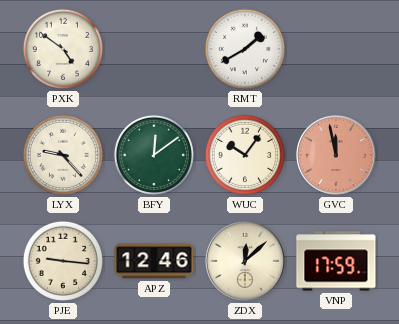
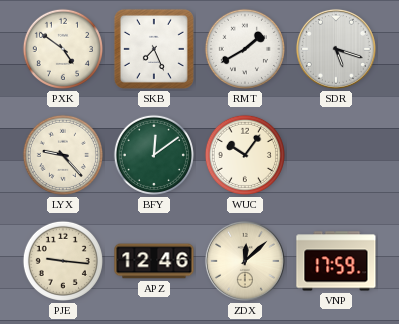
SKB: none -> 7:26 (154, 49)
SDR: none -> 5:18 (336, 49)
GVC: 11:58 -> none (336, 155)
